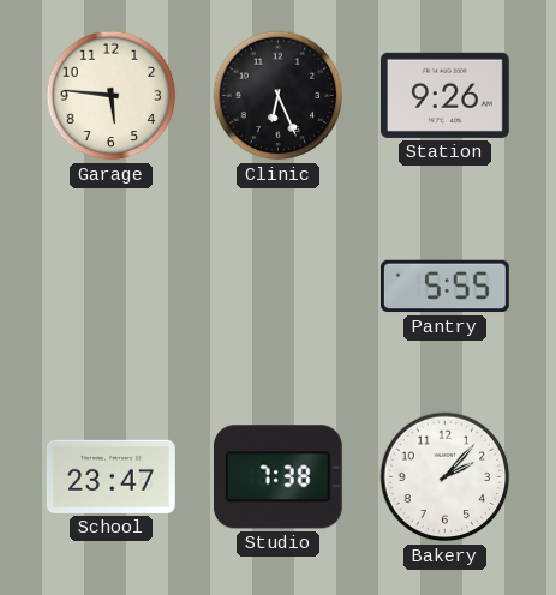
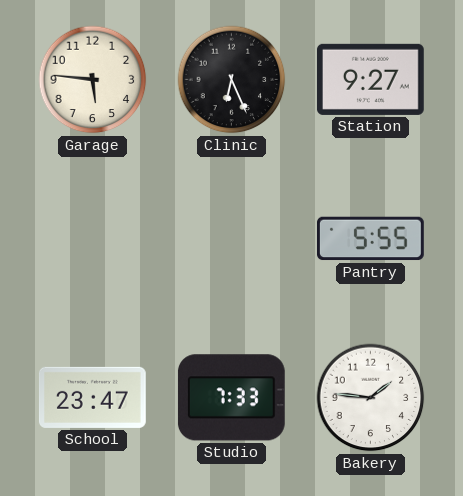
Station: 9:26 -> 9:27 (370, 79)
Studio: 7:38 -> 7:33 (231, 398)
Bakery: 2:07 -> 1:46 (371, 398)
